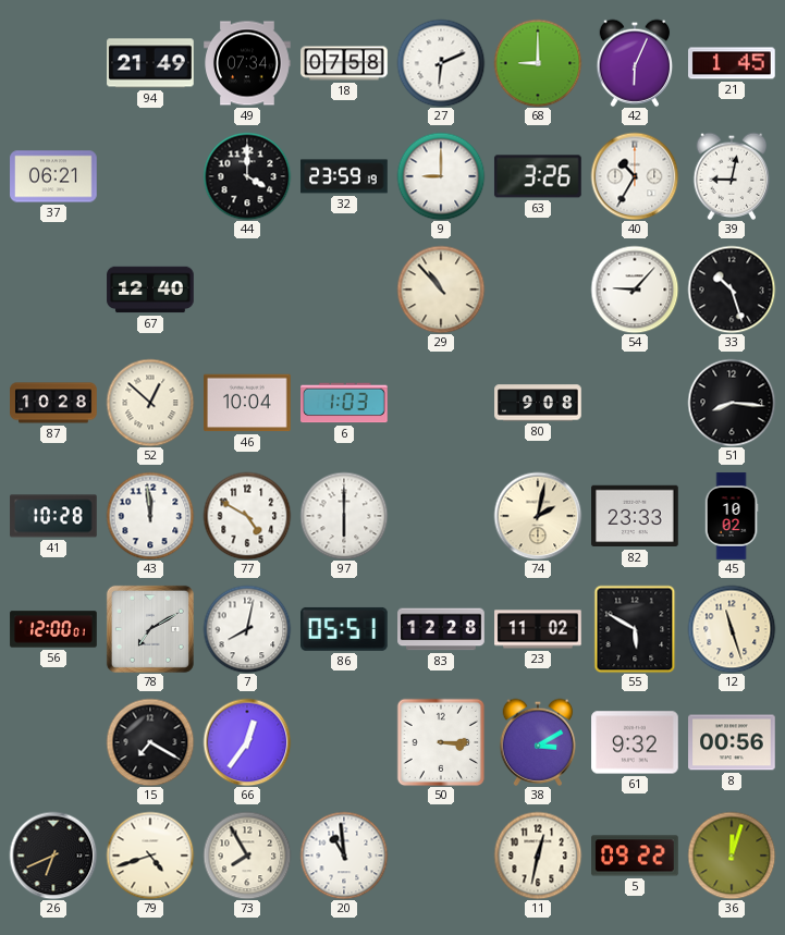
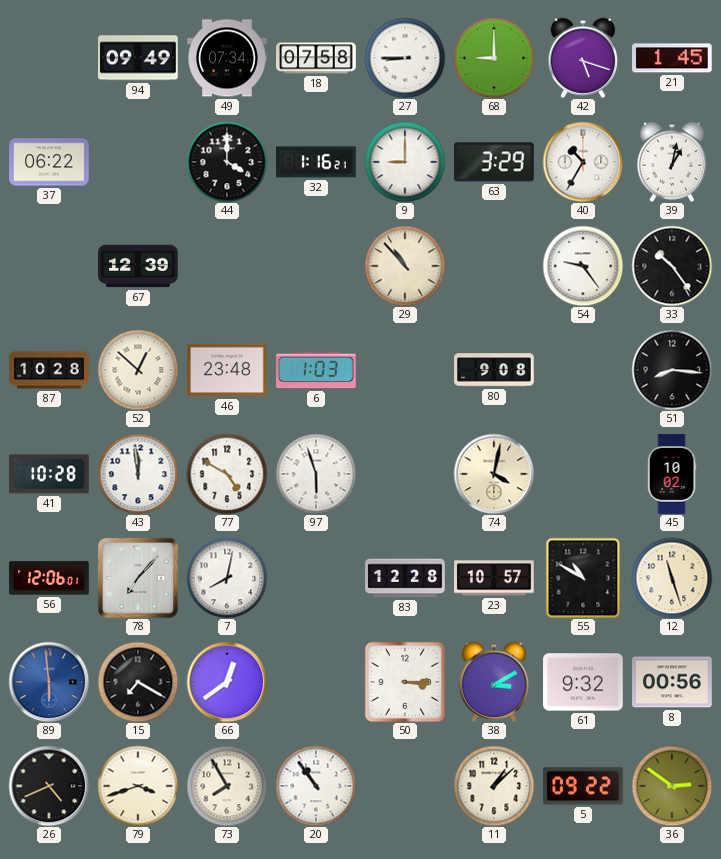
94: 21:49 -> 09:49 (138, 58)
27: 6:11 -> 8:45 (405, 58)
42: 6:04 -> 5:18 (583, 58)
37: 06:21 -> 06:22 (49, 162)
32: 23:59 -> 1:16 (316, 162)
63: 3:26 -> 3:29 (494, 162)
39: 9:02 -> 1:02 (672, 162)
67: 12:40 -> 12:39 (138, 266)
54: 9:07 -> 9:24 (583, 266)
33: 10:27 -> 10:24 (672, 266)
46: 10:04 -> 23:48 (227, 370)
97: 6:00 -> 5:57 (316, 474)
74: 2:02 -> 4:02 (494, 474)
82: 23:33 -> none (635, 516)
56: 12:00 -> 12:06 (49, 578)
78: 7:10 -> 7:07 (138, 578)
86: 05:51 -> none (345, 629)
23: 11:02 -> 10:57 (494, 578)
55: 5:50 -> 10:50 (583, 578)
89: none -> 5:59 (49, 682)
66: 12:36 -> 12:39 (227, 682)
26: 6:41 -> 4:41 (49, 786)
79: 4:42 -> 3:42 (138, 786)
20: 10:59 -> 10:54 (316, 786)
11: 12:32 -> 1:08 (494, 786)
36: 12:03 -> 2:51 (672, 786)
